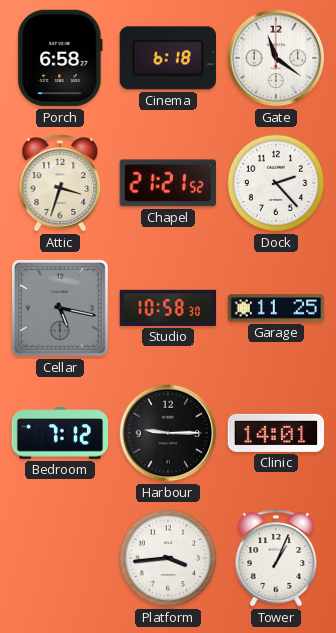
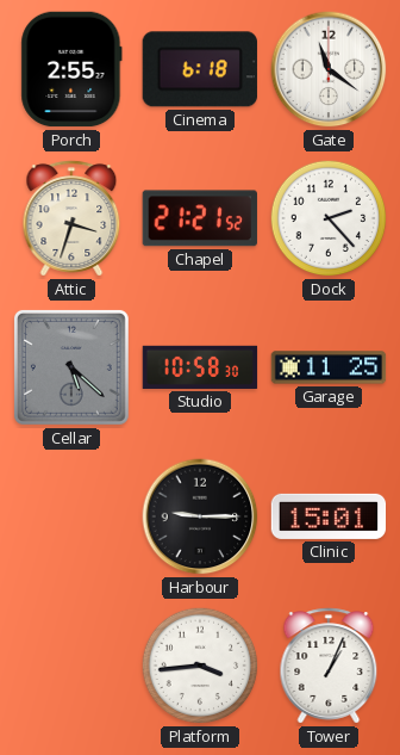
Porch: 6:58 -> 2:55 (71, 69)
Cellar: 5:17 -> 5:22 (71, 367)
Bedroom: 7:12 -> none (60, 433)
Clinic: 14:01 -> 15:01 (329, 516)
